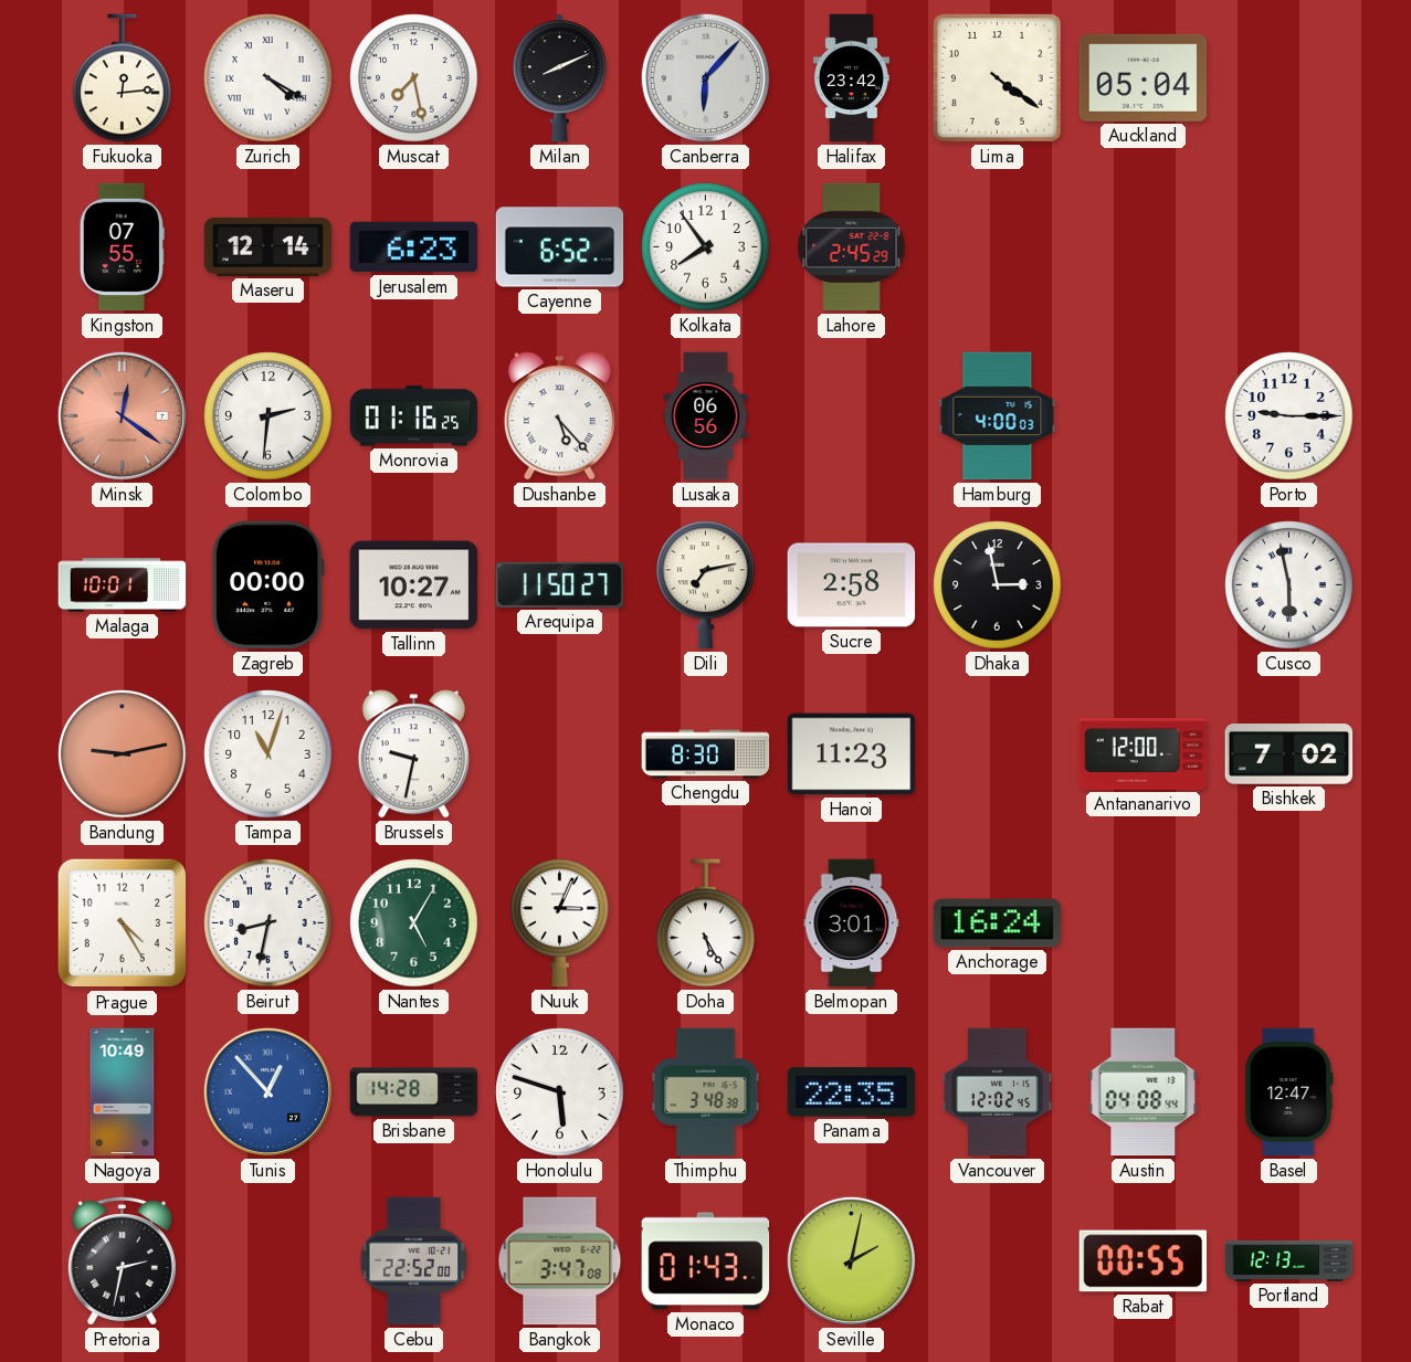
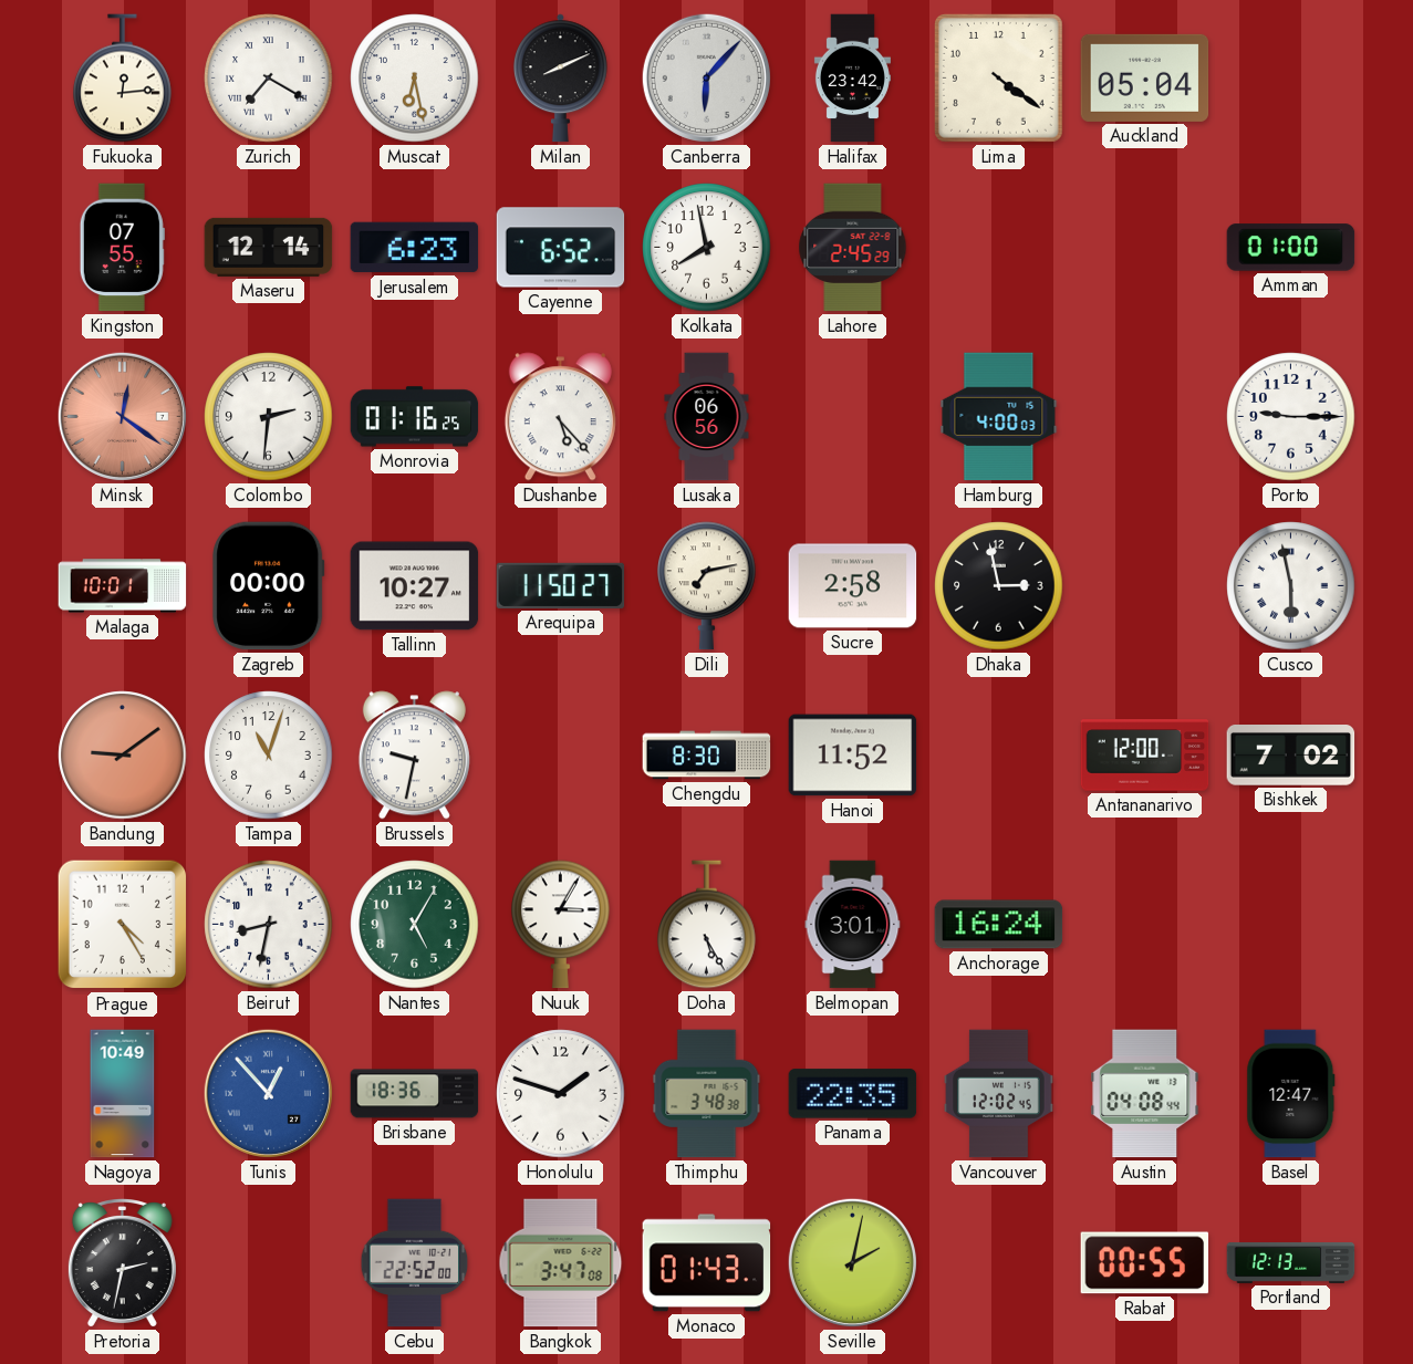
Zurich: 4:20 -> 7:20 (269, 79)
Muscat: 7:28 -> 6:28 (415, 79)
Kolkata: 7:54 -> 7:58 (707, 248)
Amman: none -> 01:00 (1291, 248)
Bandung: 9:13 -> 9:09 (123, 756)
Hanoi: 11:23 -> 11:52 (853, 756)
Nuuk: 3:04 -> 3:05 (561, 925)
Brisbane: 14:28 -> 18:36 (415, 1094)
Honolulu: 5:48 -> 1:48 (561, 1094)
